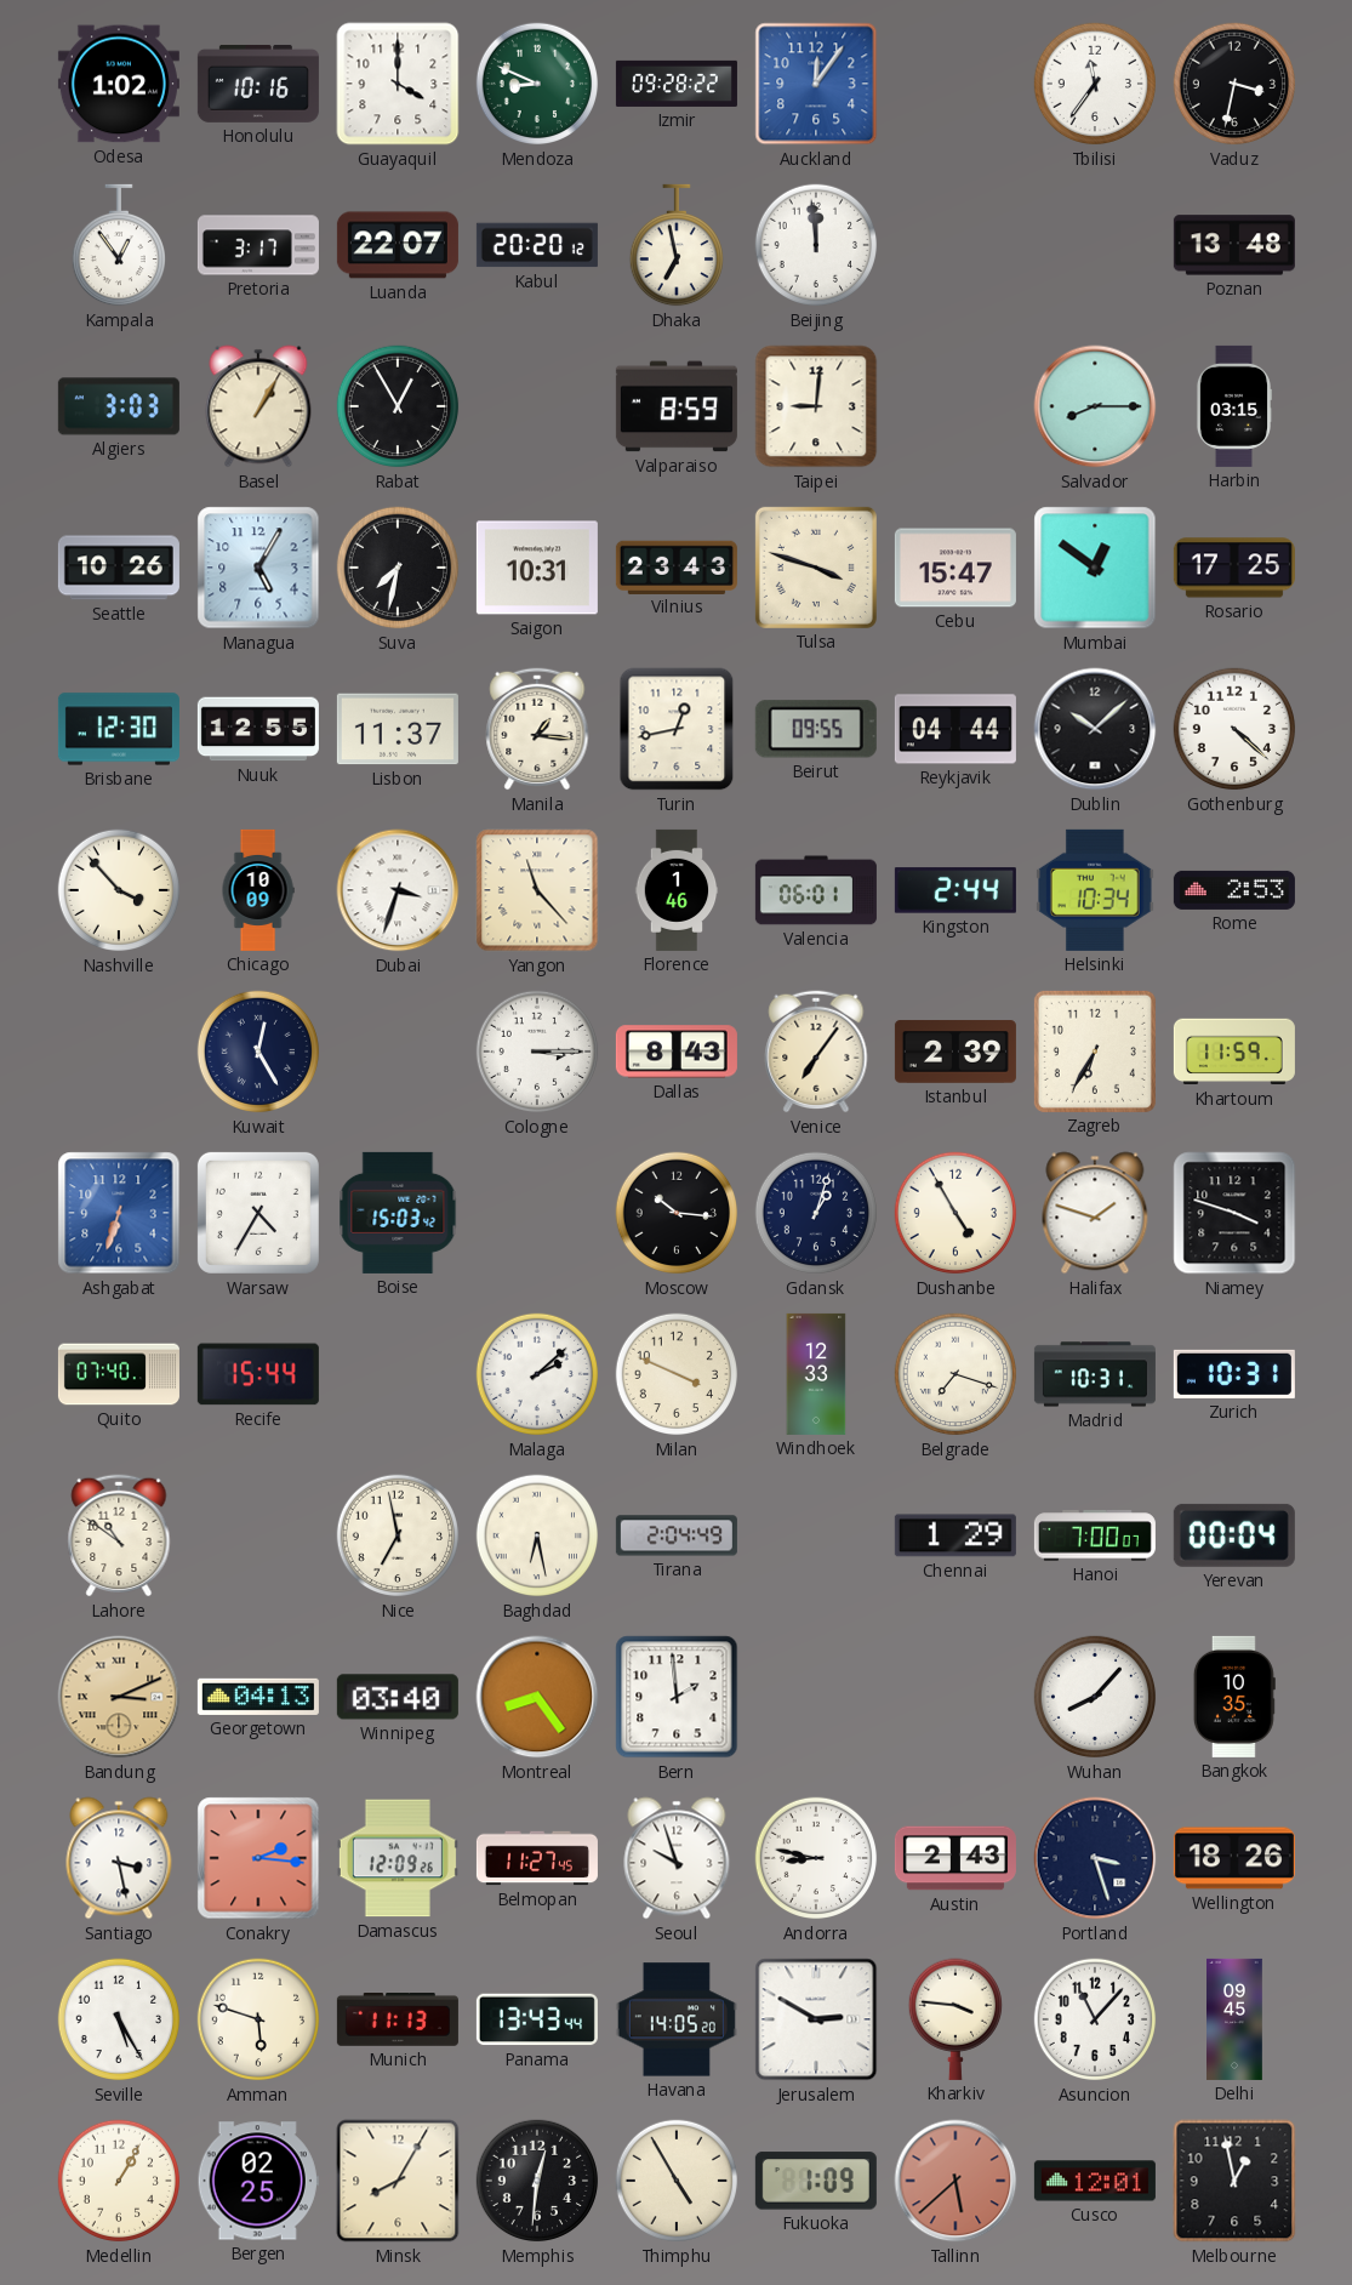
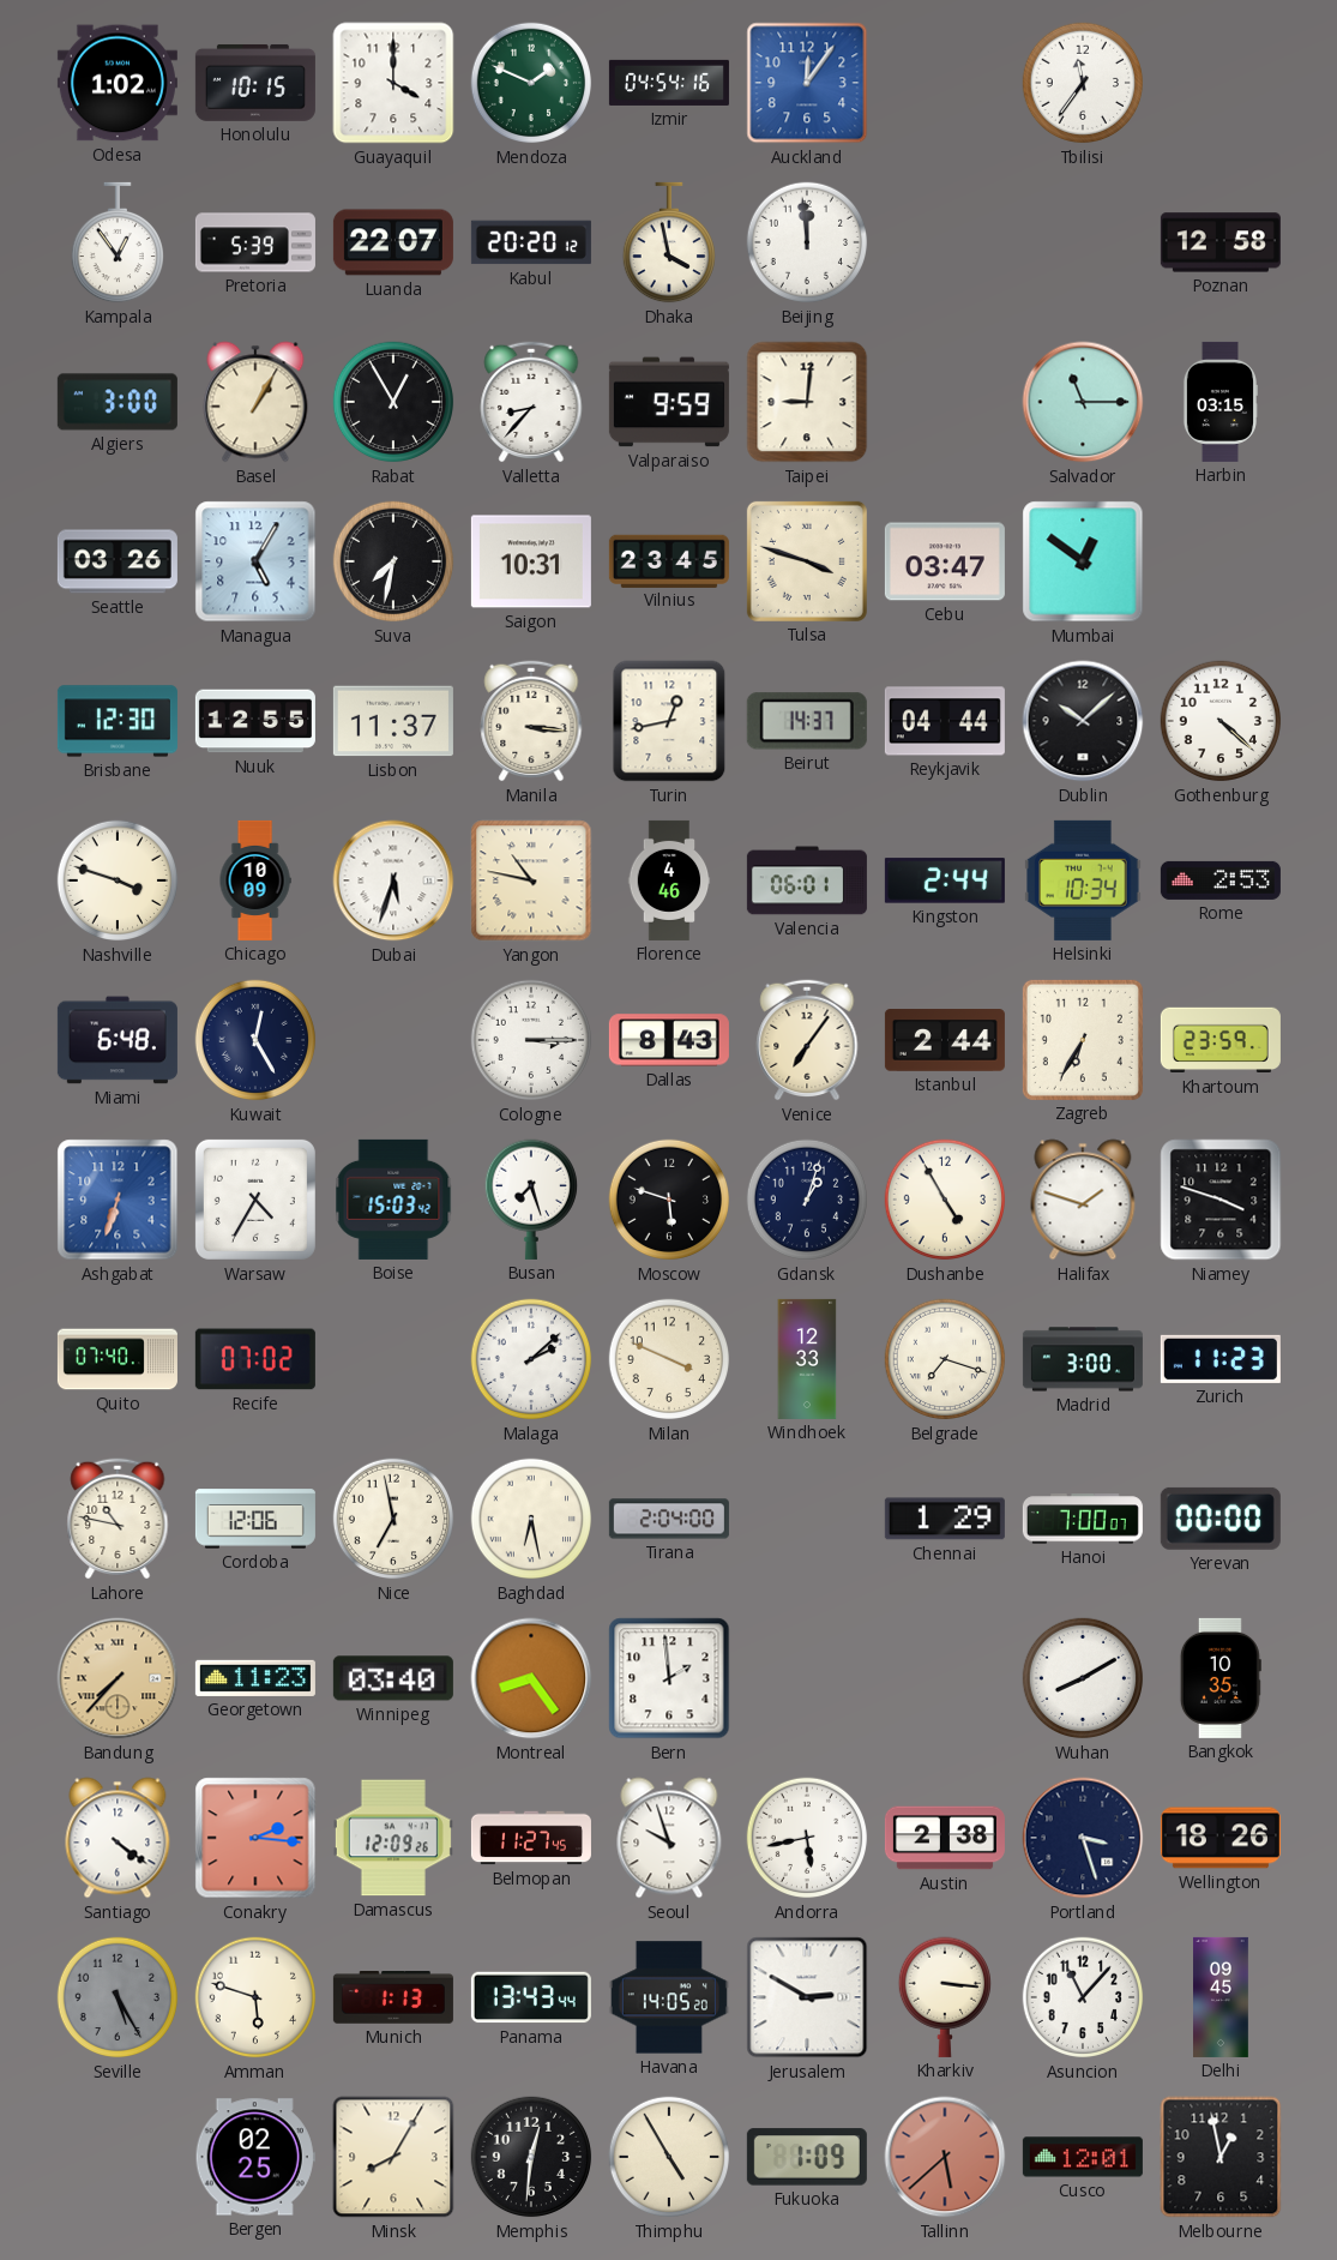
Honolulu: 10:16 -> 10:15 (255, 83)
Mendoza: 8:49 -> 1:49 (531, 83)
Izmir: 09:28 -> 04:54 (669, 83)
Vaduz: 3:32 -> none (1234, 84)
Pretoria: 3:17 -> 5:39 (255, 242)
Dhaka: 6:58 -> 3:58 (668, 242)
Poznan: 13:48 -> 12:58 (1221, 242)
Algiers: 3:03 -> 3:00 (118, 402)
Valletta: none -> 8:37 (531, 402)
Valparaiso: 8:59 -> 9:59 (669, 402)
Salvador: 8:15 -> 11:15 (1083, 402)
Seattle: 10:26 -> 03:26 (118, 561)
Vilnius: 23:43 -> 23:45 (669, 560)
Cebu: 15:47 -> 03:47 (945, 561)
Rosario: 17:25 -> none (1234, 568)
Manila: 1:16 -> 3:16 (531, 721)
Beirut: 09:55 -> 14:37 (807, 721)
Nashville: 3:53 -> 3:48 (118, 880)
Dubai: 3:33 -> 5:33 (393, 880)
Yangon: 11:23 -> 10:47 (531, 880)
Florence: 1:46 -> 4:46 (669, 880)
Miami: none -> 6:48 (118, 1040)
Istanbul: 2:39 -> 2:44 (945, 1040)
Khartoum: 11:59 -> 23:59 (1221, 1040)
Busan: none -> 7:27 (530, 1200)
Moscow: 10:16 -> 5:48 (669, 1200)
Recife: 15:44 -> 07:02 (255, 1359)
Madrid: 10:31 -> 3:00 (1083, 1359)
Zurich: 10:31 -> 11:23 (1221, 1359)
Lahore: 10:51 -> 10:47 (118, 1519)
Cordoba: none -> 12:06 (255, 1519)
Tirana: 2:04:49 -> 2:04:00 (669, 1519)
Yerevan: 00:04 -> 00:00 (1221, 1519)
Bandung: 3:11 -> 7:37 (118, 1678)
Georgetown: 04:13 -> 11:23 (255, 1678)
Wuhan: 8:07 -> 8:10 (1083, 1678)
Santiago: 3:28 -> 4:21 (118, 1838)
Andorra: 8:47 -> 5:43 (807, 1838)
Austin: 2:43 -> 2:38 (945, 1838)
Seville dial: white -> grey (118, 1997)
Munich: 11:13 -> 1:13 (393, 1998)
Kharkiv: 3:46 -> 3:16 (944, 1997)
Medellin: 1:05 -> none (119, 2181)
